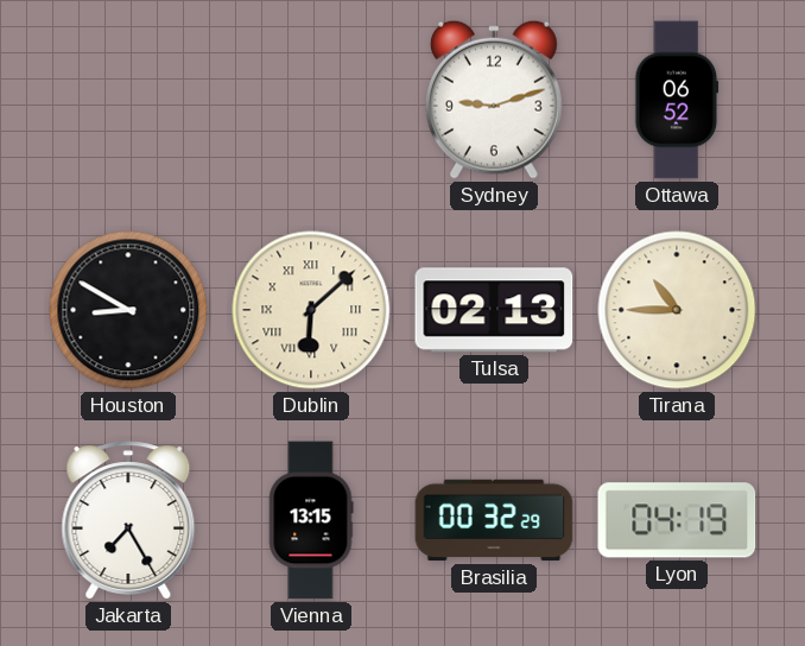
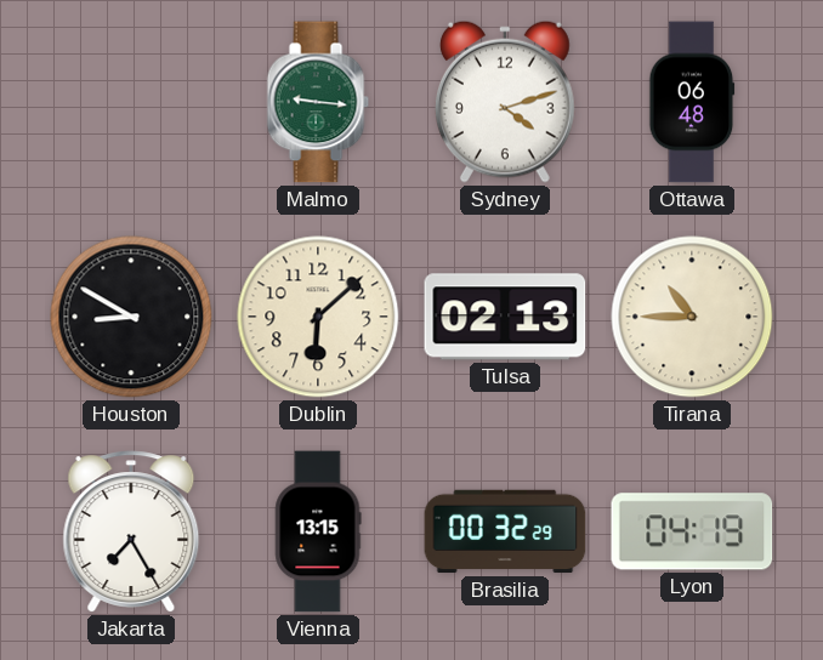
Malmo: none -> 9:16 (318, 102)
Sydney: 9:12 -> 4:12 (505, 102)
Ottawa: 06:52 -> 06:48 (692, 102)
Dublin numerals: Roman -> Arabic (318, 317)
